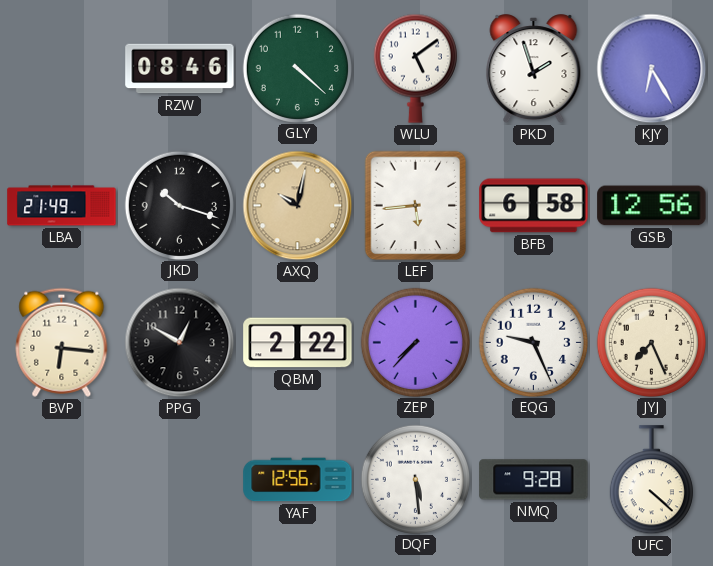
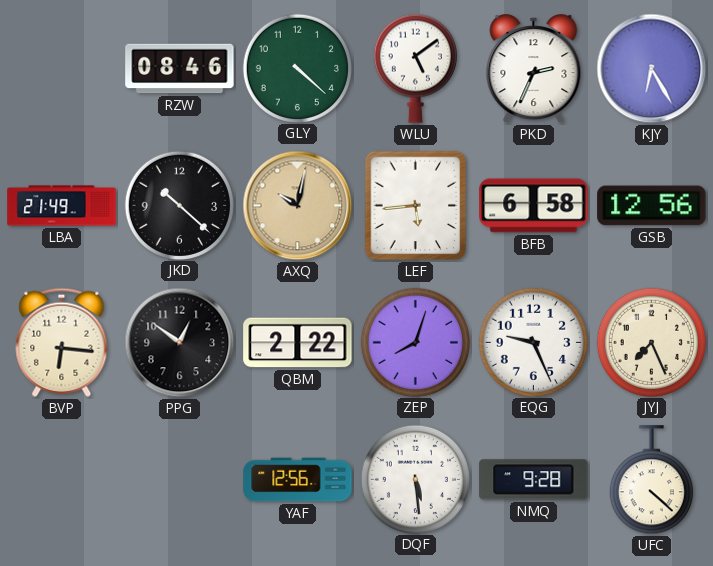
PKD: 1:57 -> 2:34 (534, 69)
JKD: 10:18 -> 10:22 (179, 205)
PPG: 12:50 -> 12:51 (180, 343)
ZEP: 7:37 -> 8:03 (415, 342)
